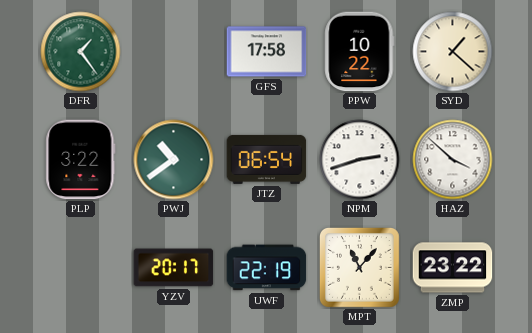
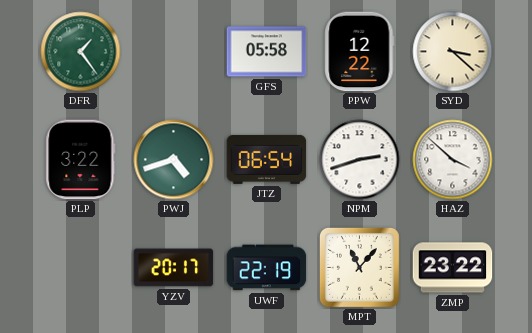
GFS: 17:58 -> 05:58 (267, 52)
PPW: 10:22 -> 12:22 (360, 52)
SYD: 1:22 -> 3:22 (453, 52)
PWJ: 10:39 -> 4:42 (174, 160)
